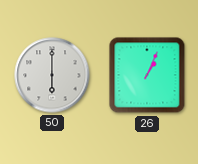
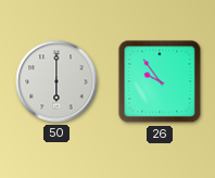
26: 1:04 -> 9:54 (160, 81)
